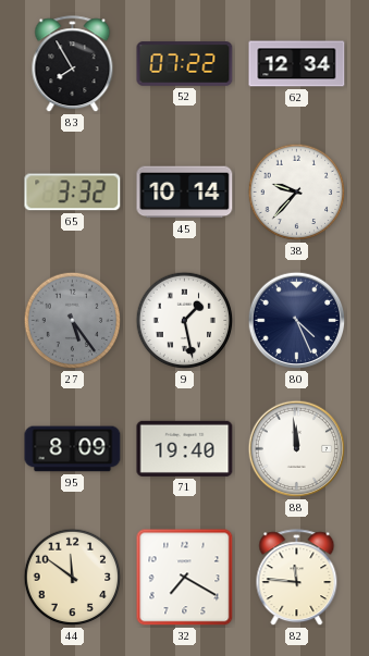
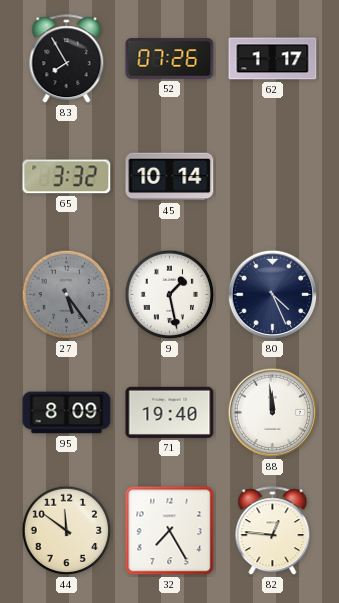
52: 07:22 -> 07:26 (170, 59)
62: 12:34 -> 1:17 (273, 59)
38: 9:37 -> none (297, 193)
32: 7:20 -> 7:25 (170, 531)
82: 11:46 -> 12:46 (273, 531)
